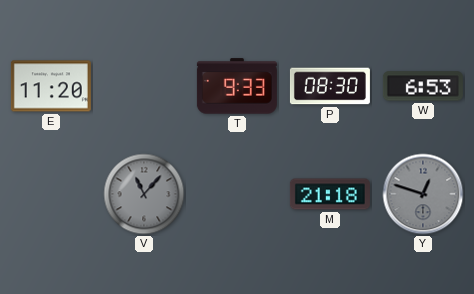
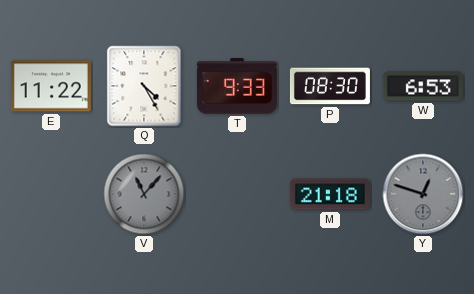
E: 11:20 -> 11:22 (51, 86)
Q: none -> 4:25 (144, 86)
